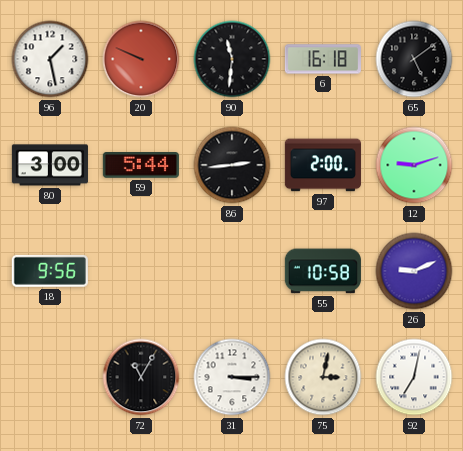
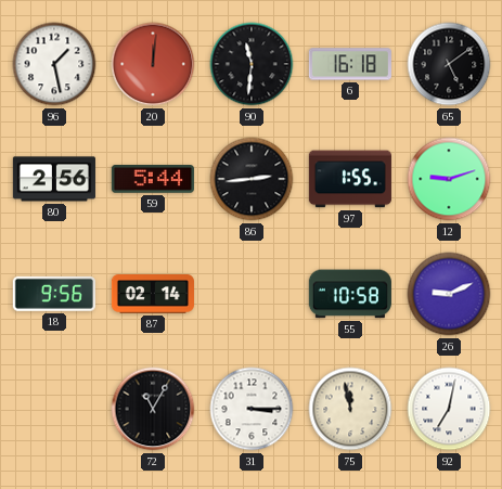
20: 9:49 -> 12:01 (153, 64)
80: 3:00 -> 2:56 (54, 179)
97: 2:00 -> 1:55 (350, 179)
87: none -> 02:14 (153, 294)
75: 3:02 -> 11:58 (350, 409)
